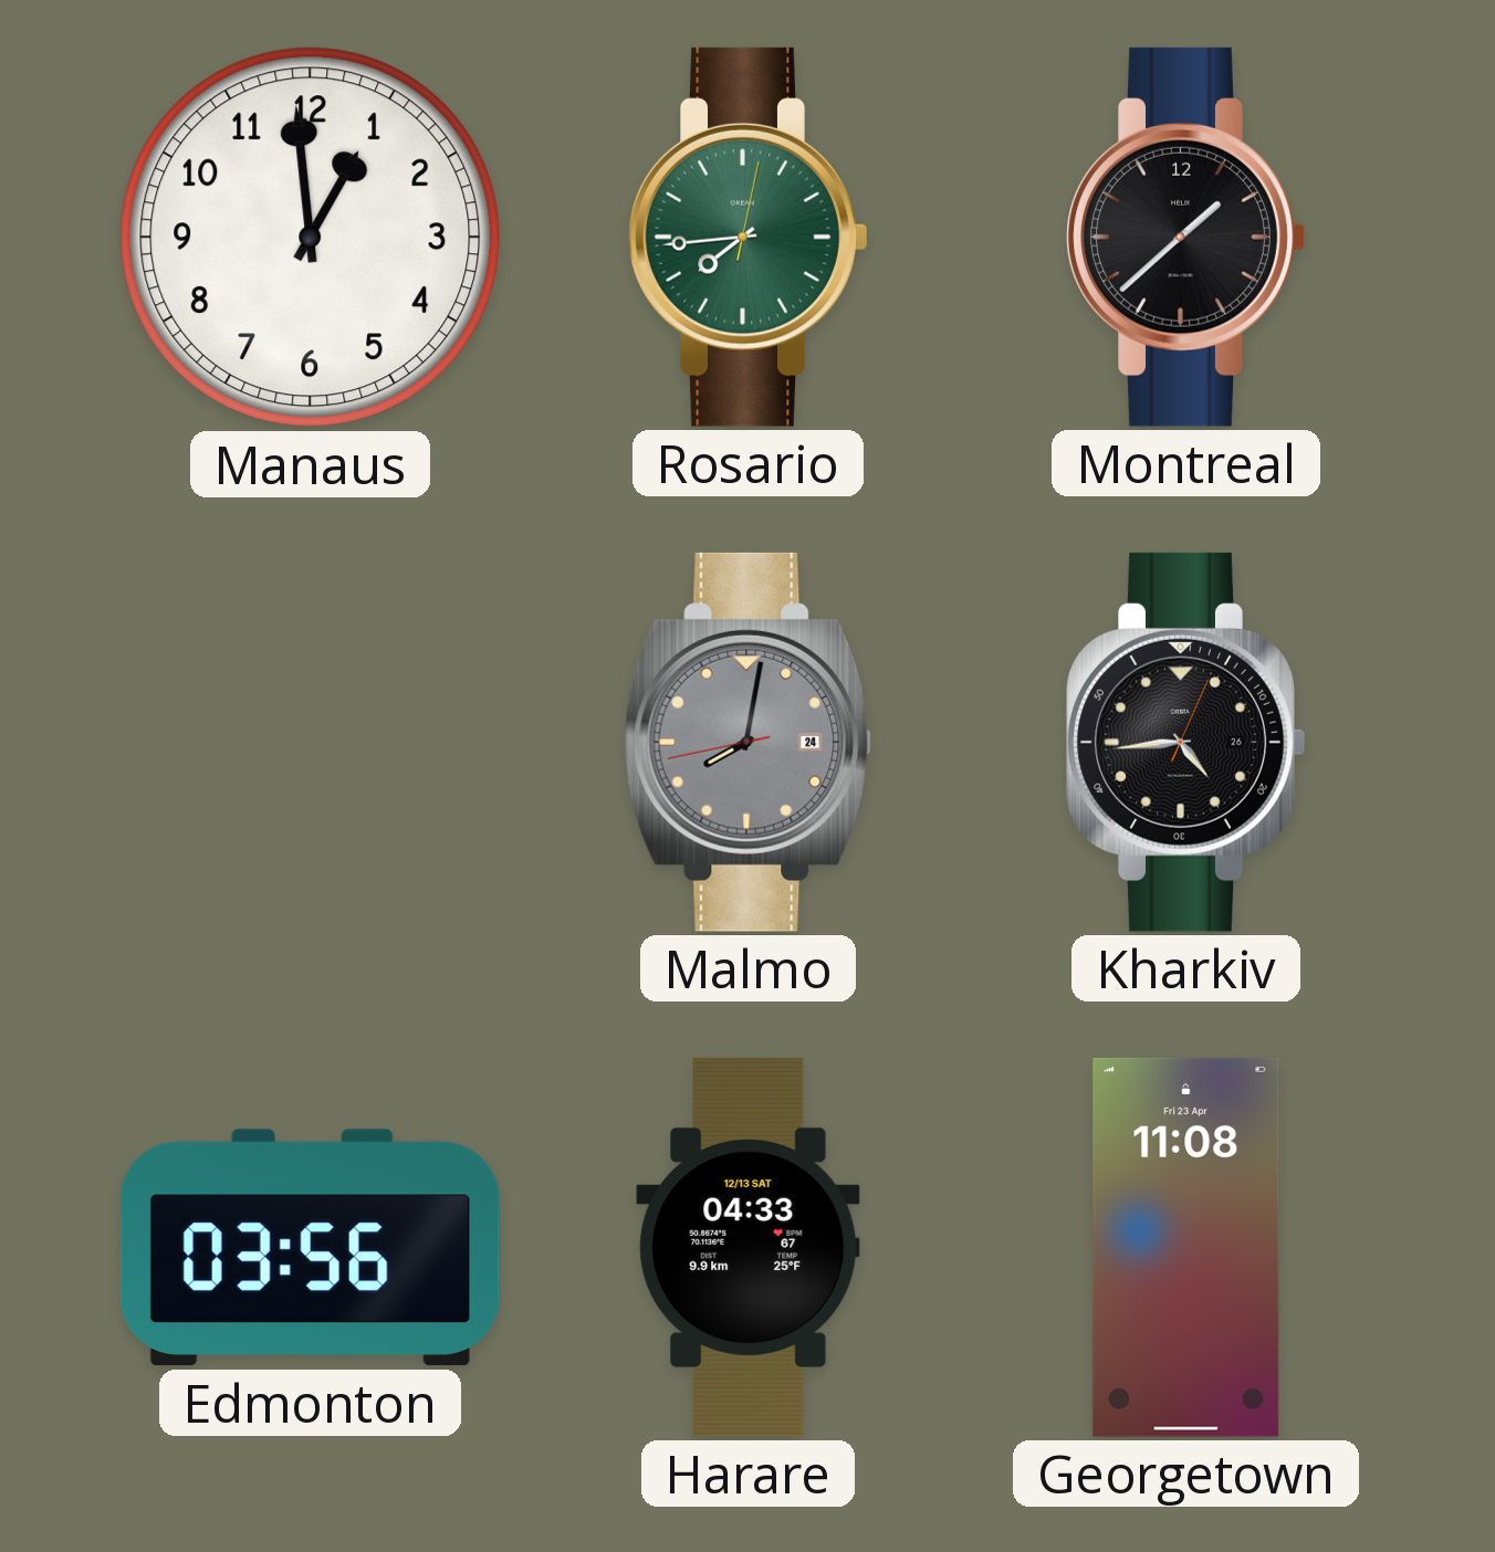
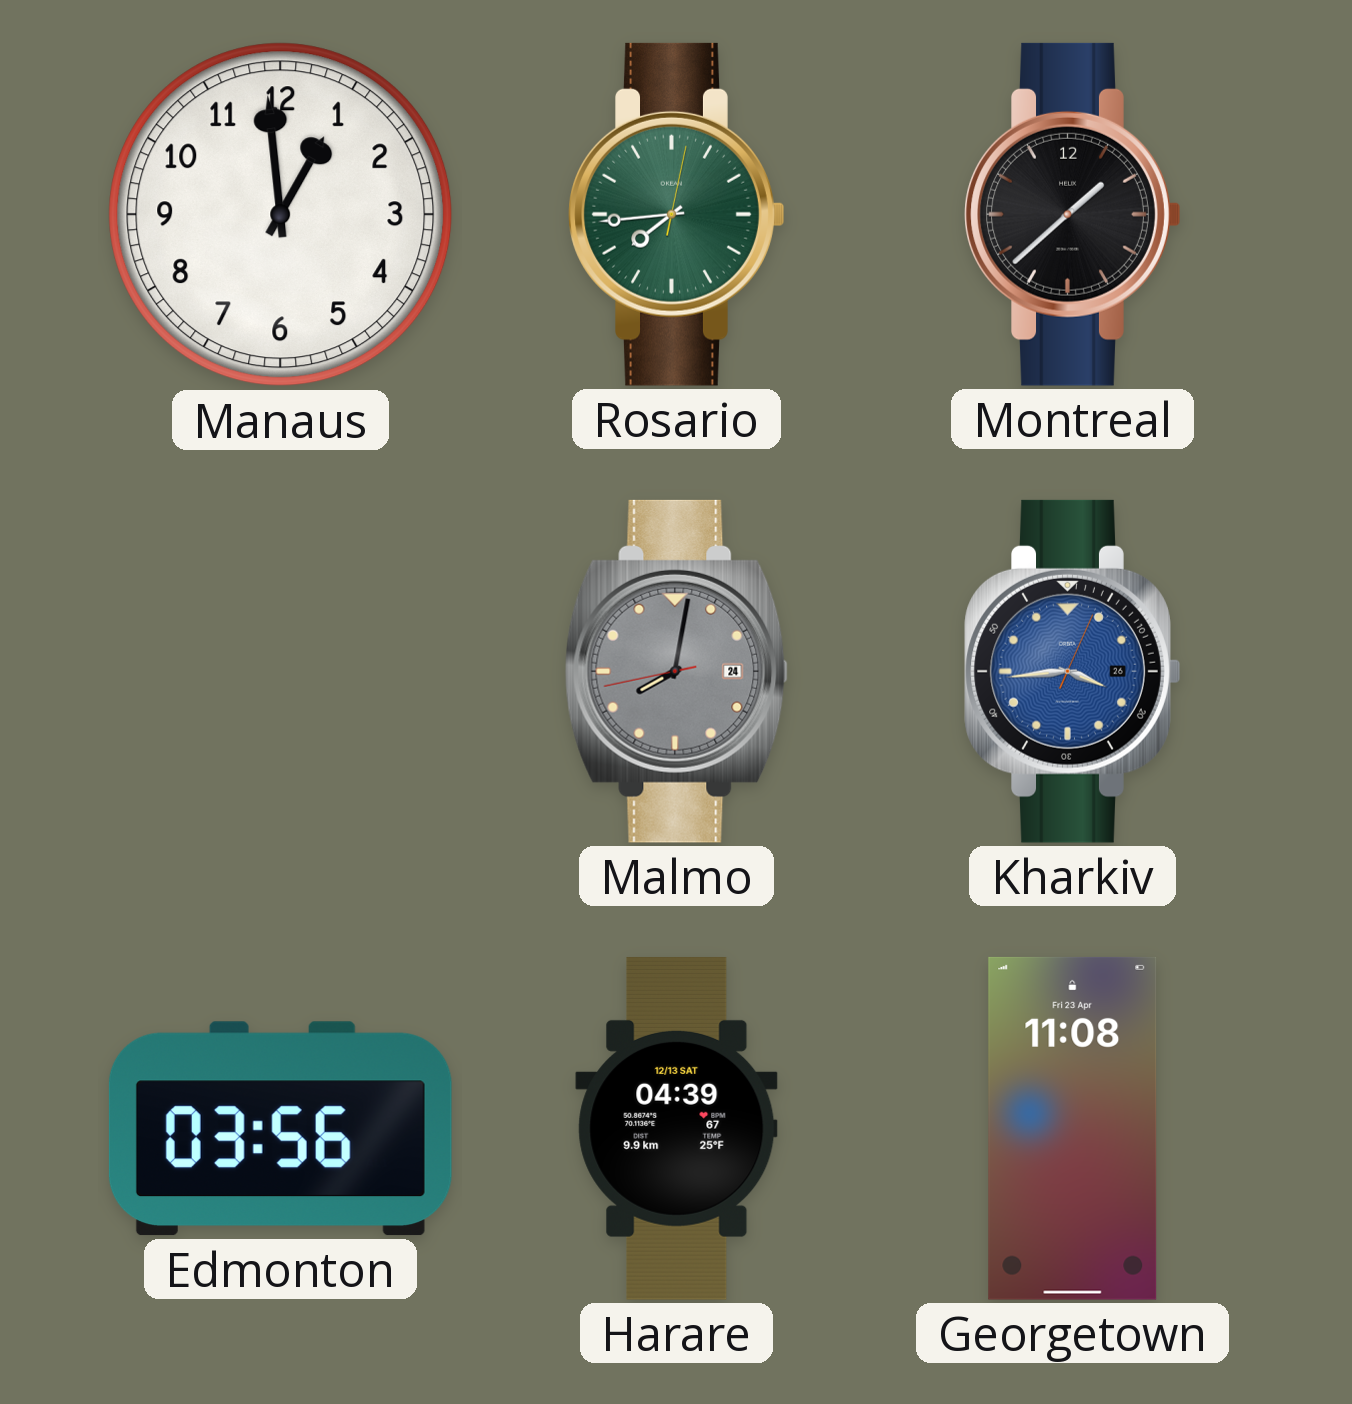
Kharkiv: 4:44 -> 3:44 (1073, 671)
Kharkiv dial: black -> blue (1073, 671)
Harare: 04:33 -> 04:39 (677, 1128)
